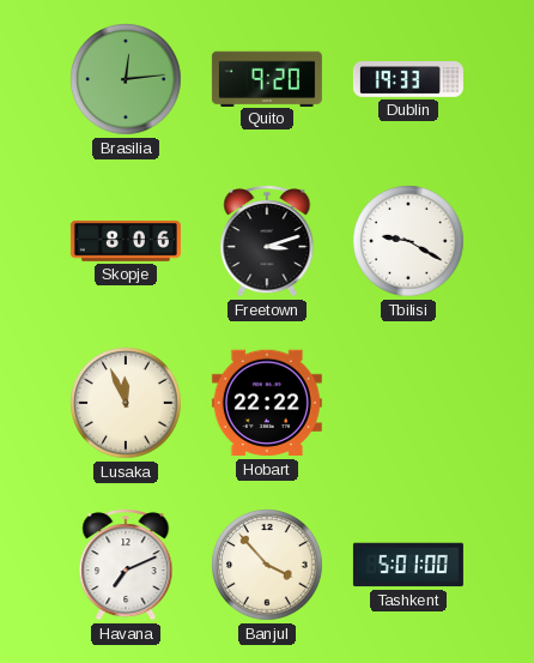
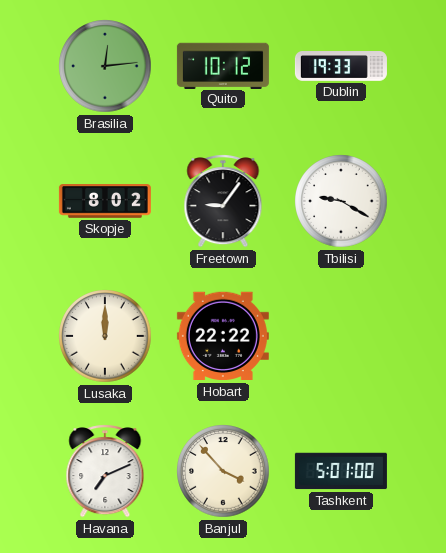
Quito: 9:20 -> 10:12 (223, 65)
Skopje: 8:06 -> 8:02 (105, 201)
Freetown: 3:12 -> 9:06 (223, 201)
Lusaka: 11:56 -> 12:00 (105, 336)
